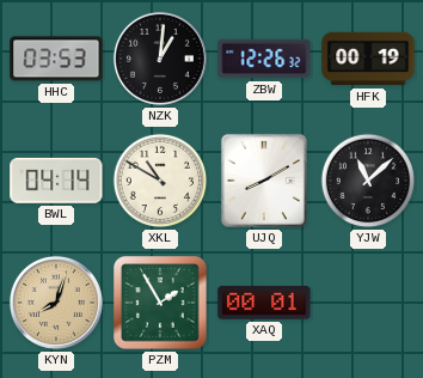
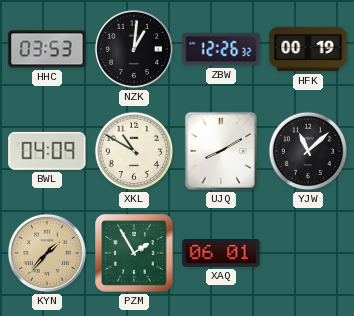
BWL: 04:14 -> 04:09 (47, 151)
KYN: 8:03 -> 1:37 (47, 253)
XAQ: 00:01 -> 06:01 (221, 254)
